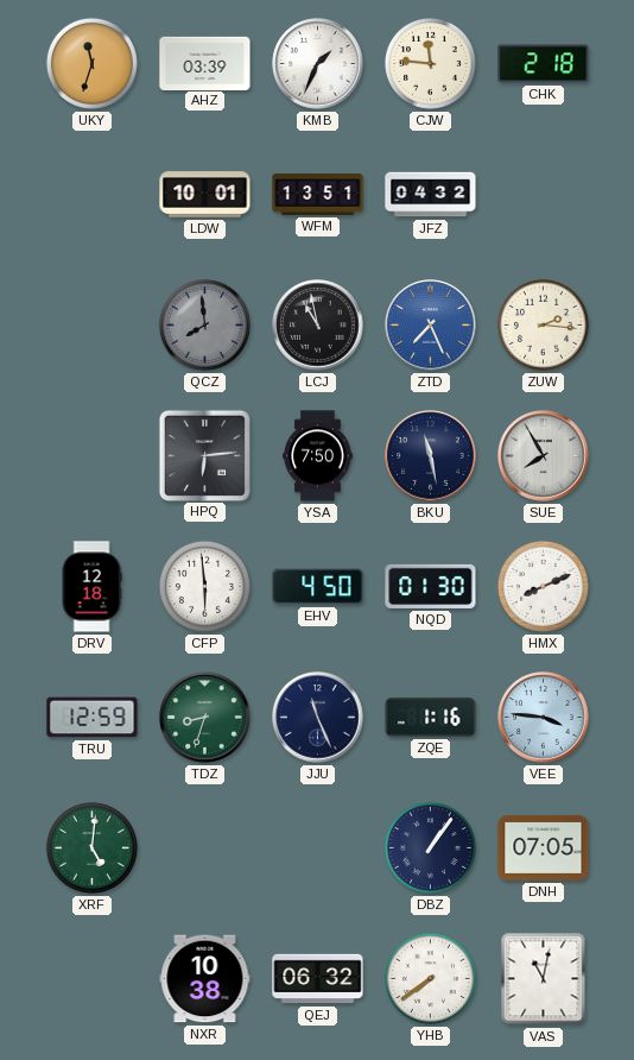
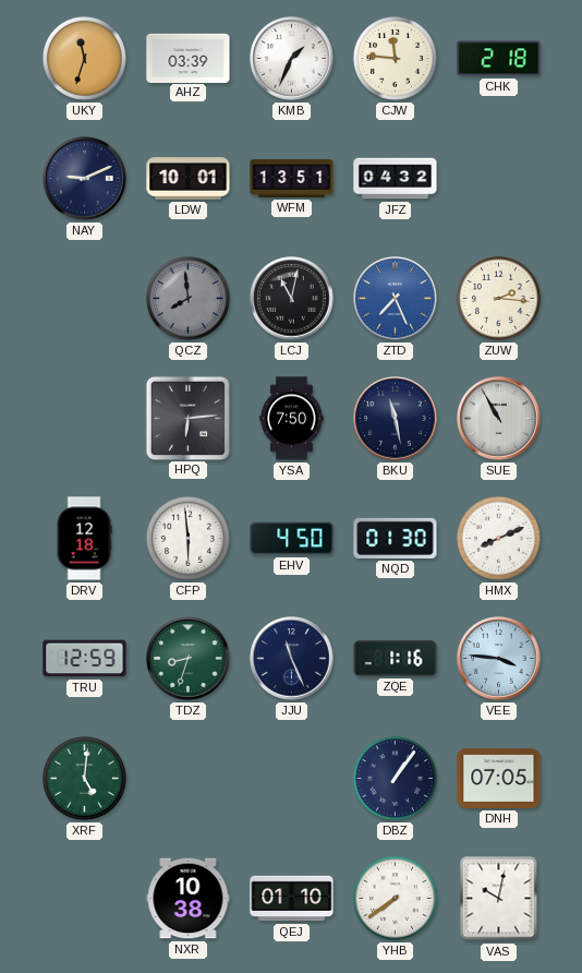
NAY: none -> 9:11 (85, 179)
LCJ: 10:58 -> 11:02 (292, 299)
SUE: 7:55 -> 10:55 (499, 419)
QEJ: 06:32 -> 01:10 (292, 899)
VAS: 11:02 -> 10:02 (499, 899)
